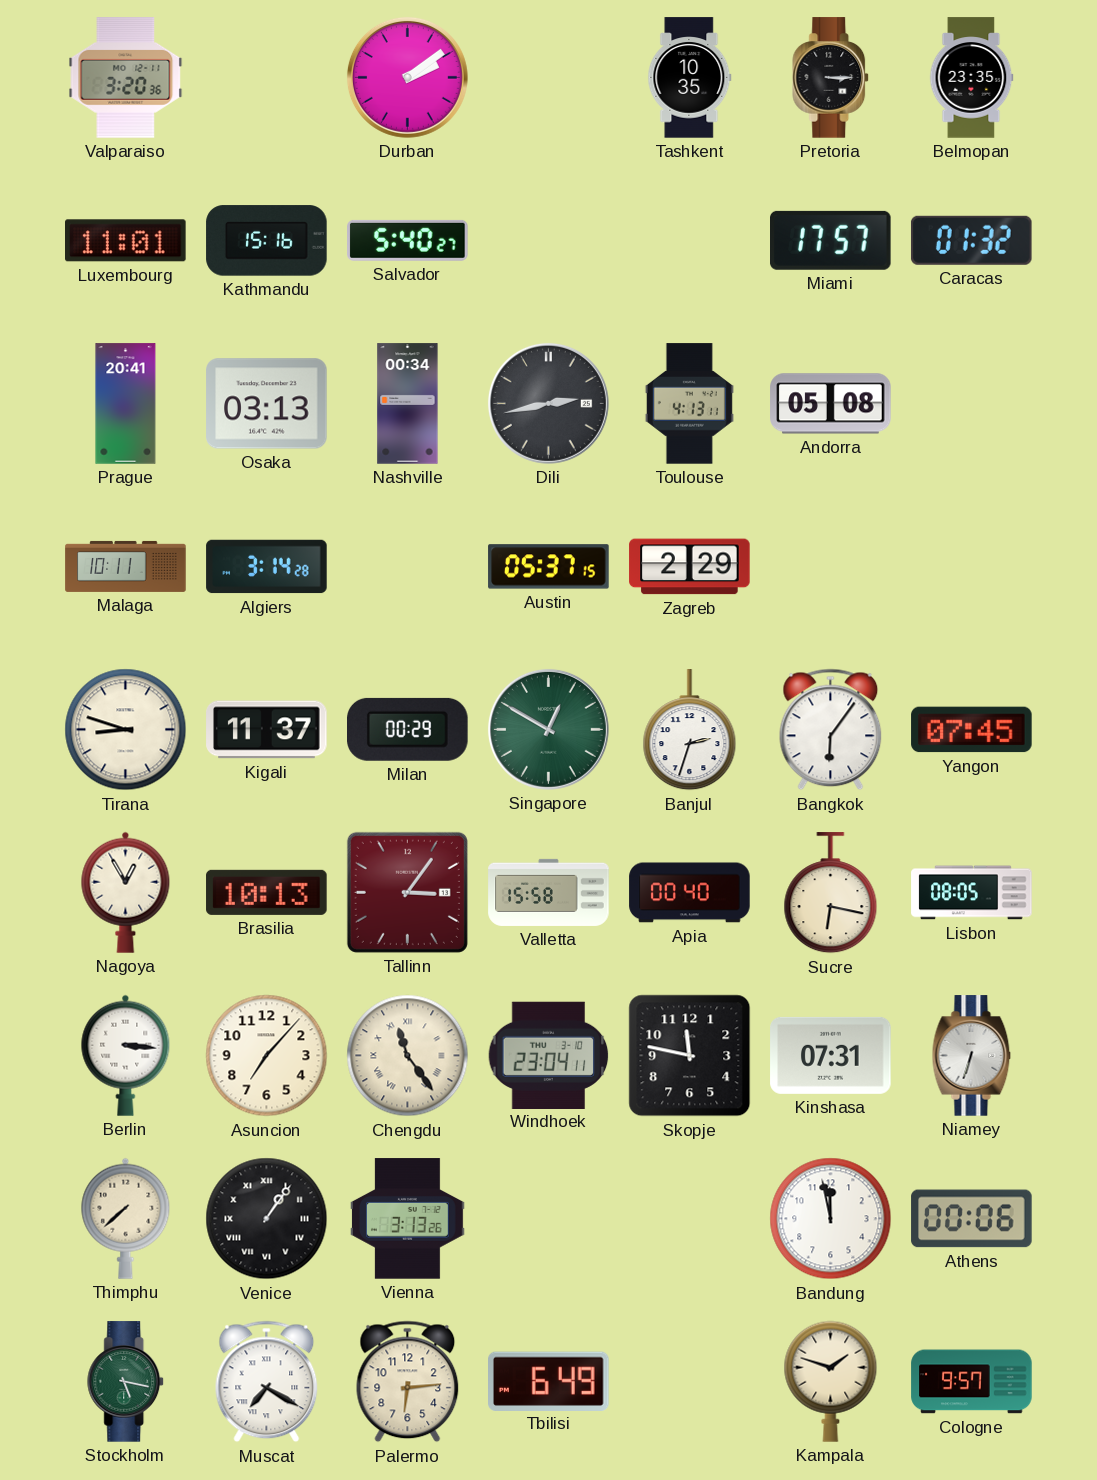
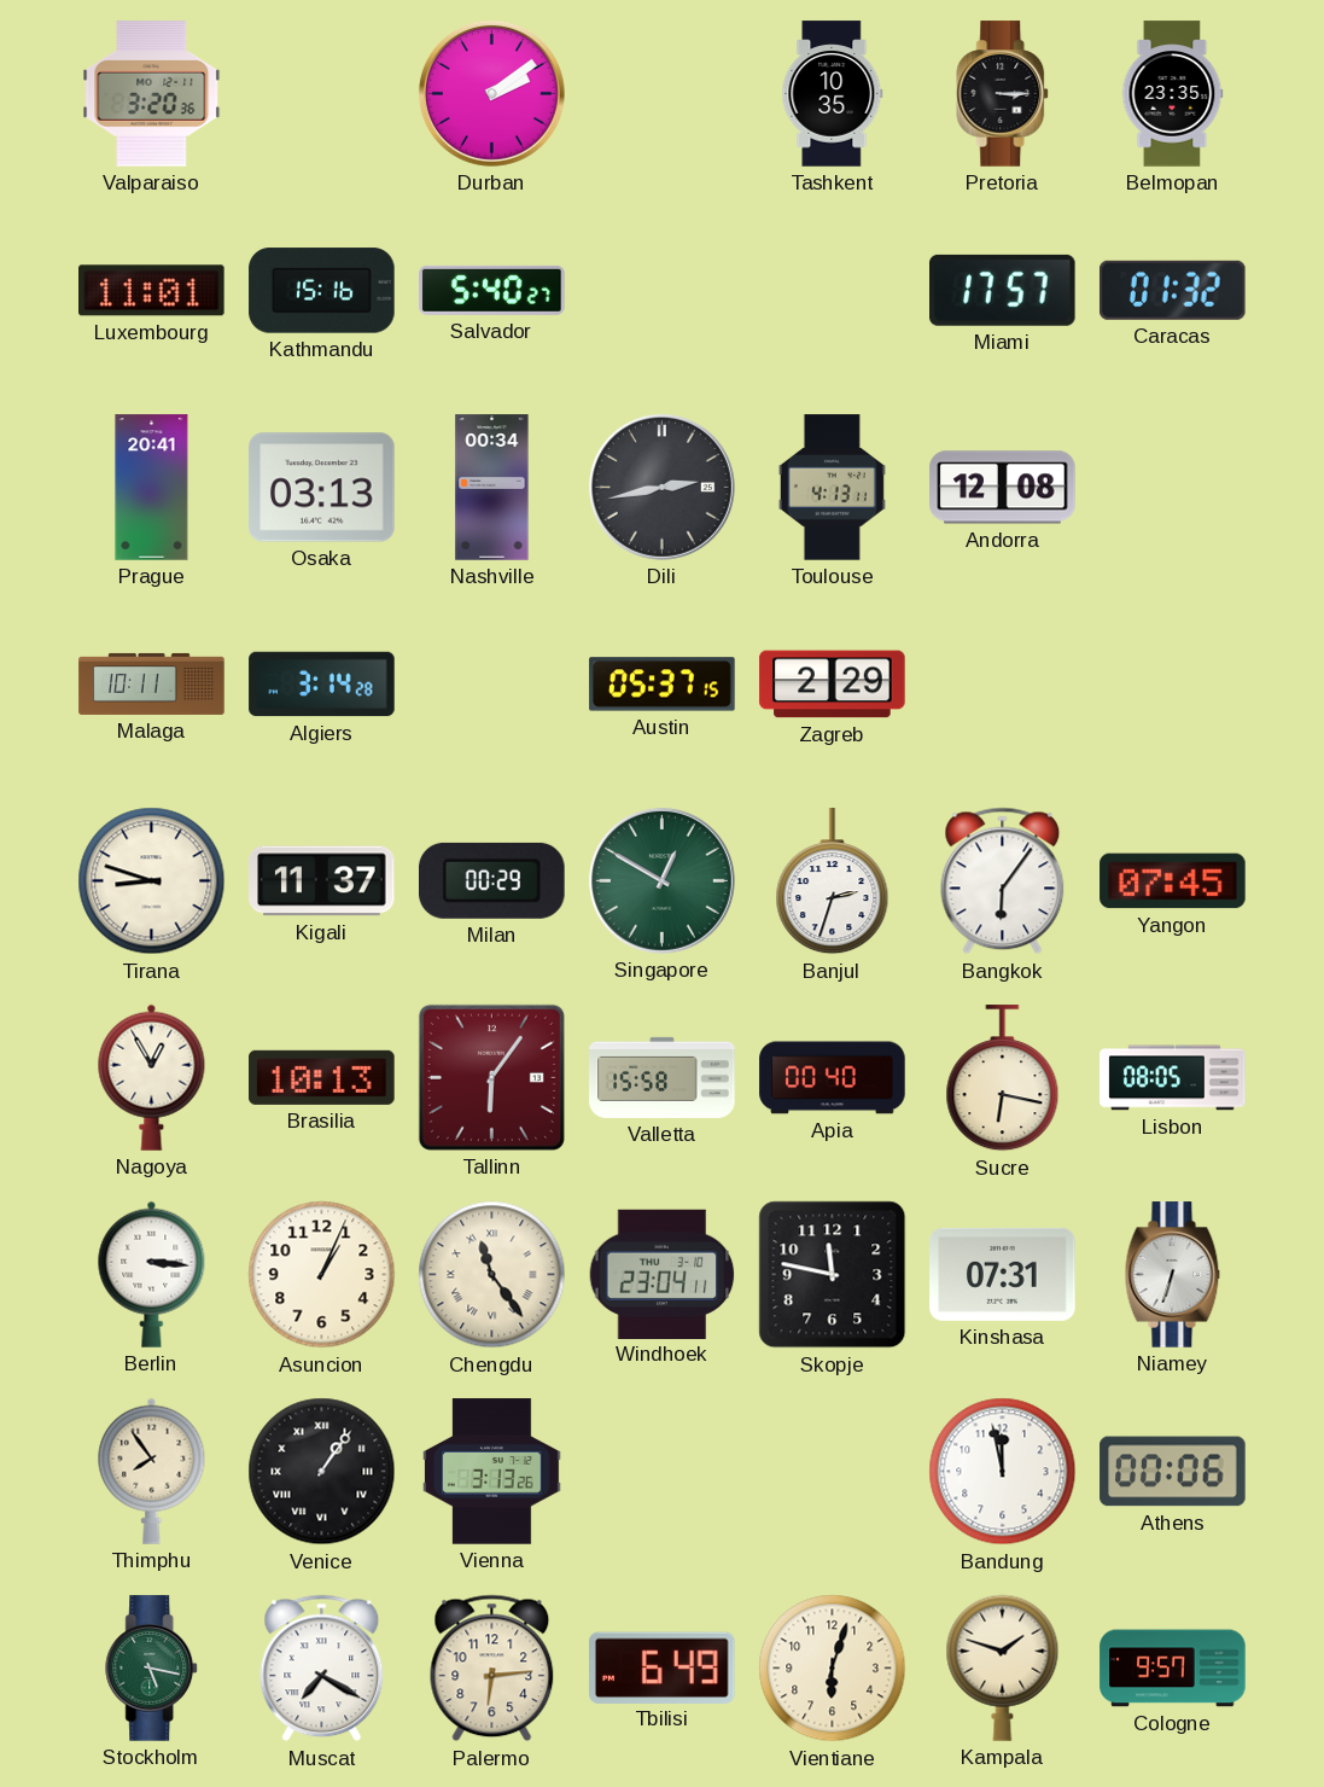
Andorra: 05:08 -> 12:08 (1003, 488)
Tallinn: 3:06 -> 6:06 (491, 1077)
Asuncion: 7:07 -> 1:04 (322, 1275)
Thimphu: 7:38 -> 7:54 (152, 1471)
Vientiane: none -> 6:03 (833, 1669)
